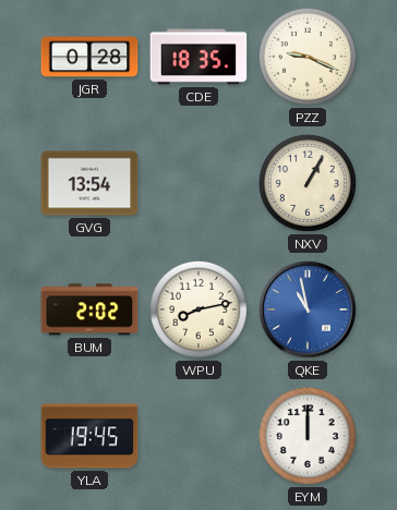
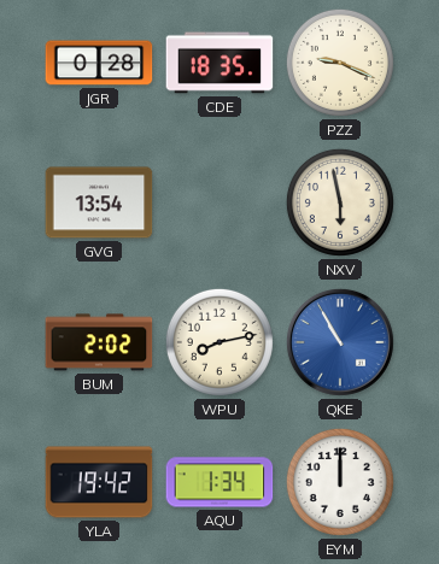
NXV: 1:05 -> 5:58 (340, 202)
QKE: 10:58 -> 10:55 (340, 342)
YLA: 19:45 -> 19:42 (99, 482)
AQU: none -> 1:34 (219, 482)
